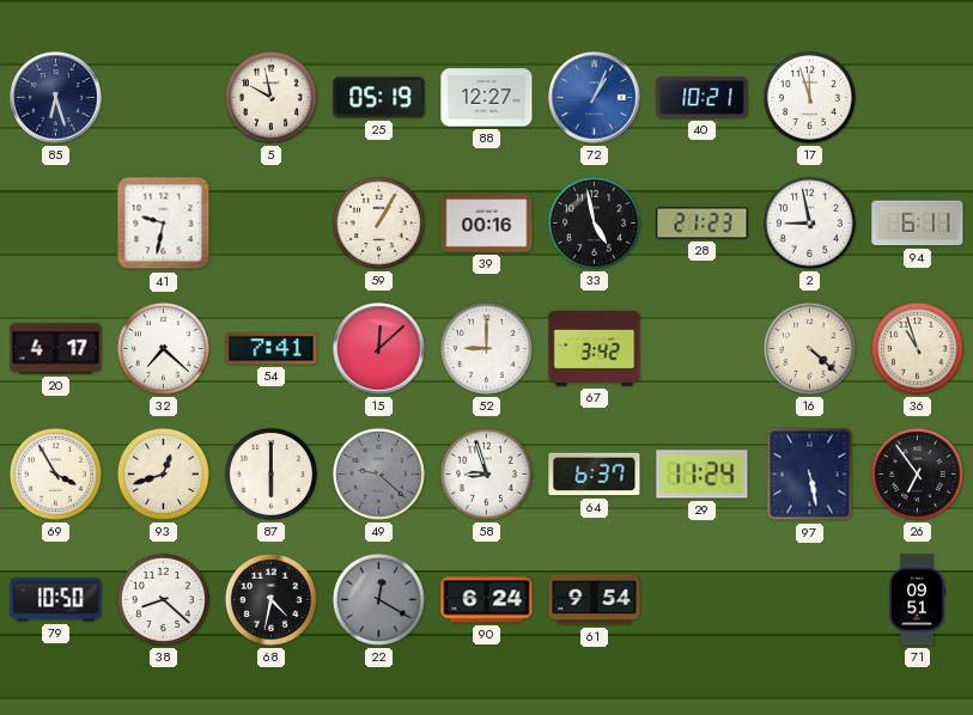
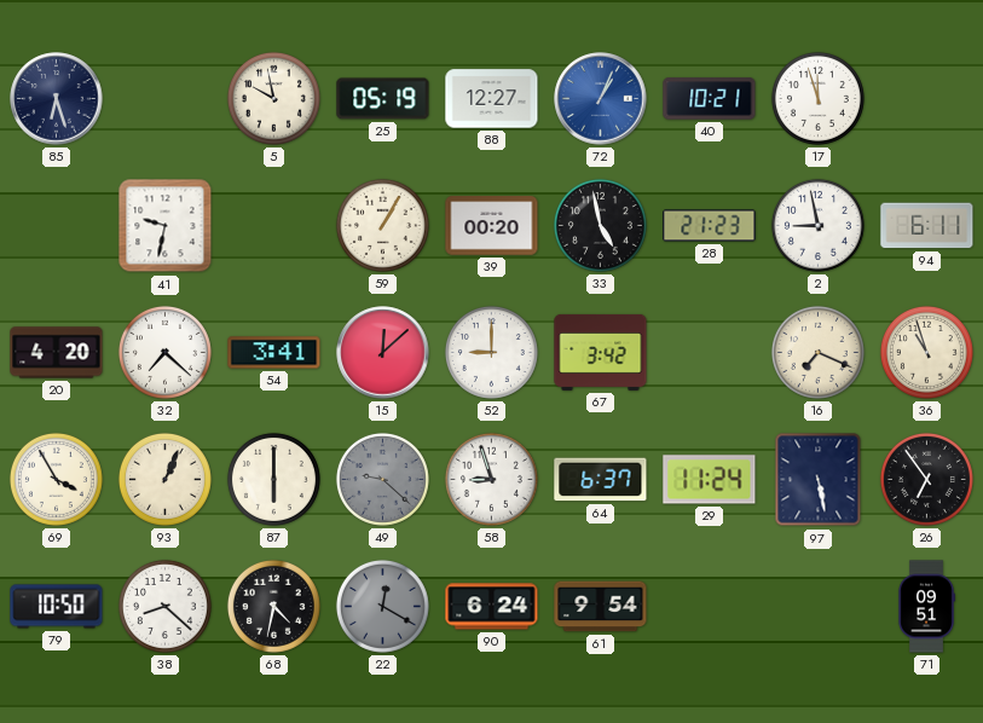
39: 00:16 -> 00:20 (492, 226)
20: 4:17 -> 4:20 (57, 353)
54: 7:41 -> 3:41 (274, 353)
16: 4:22 -> 7:19 (817, 352)
93: 12:42 -> 1:04 (164, 479)
